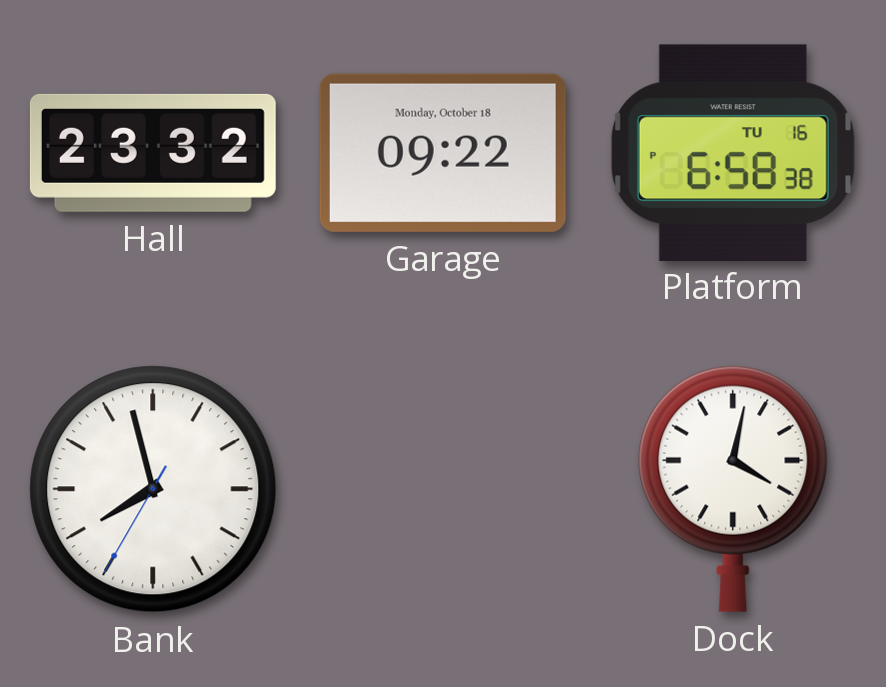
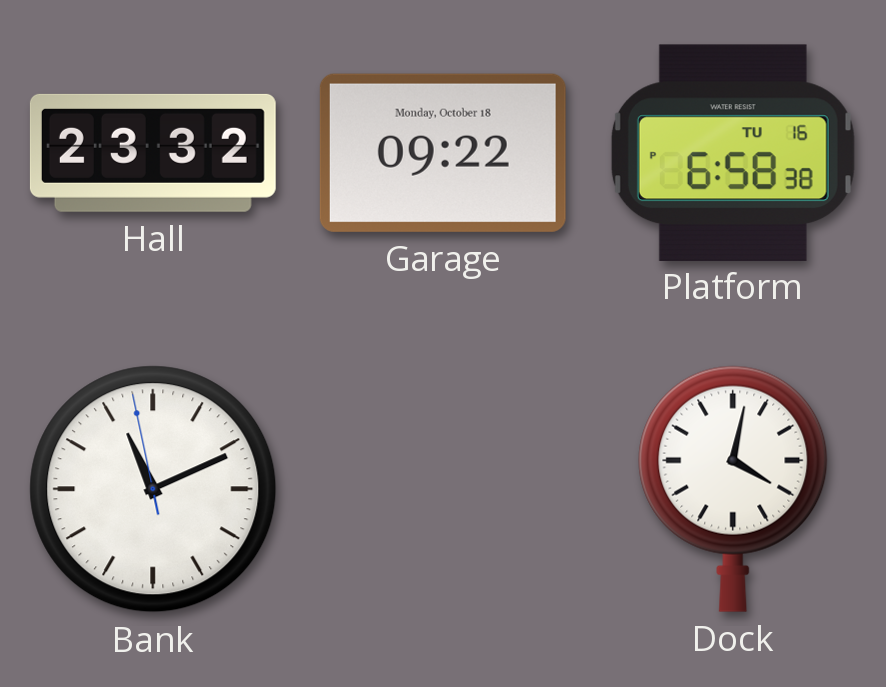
Bank: 7:57 -> 11:10 (153, 489)
